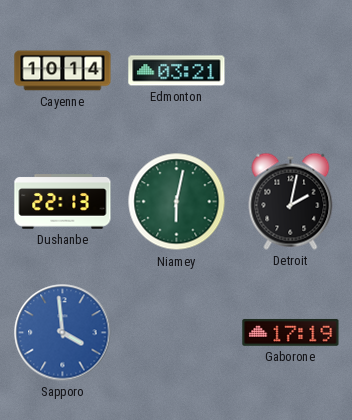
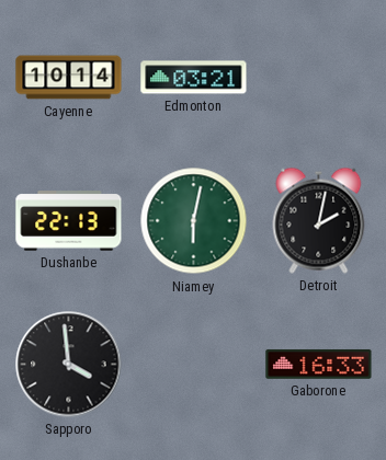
Sapporo dial: blue -> black (69, 365)
Gaborone: 17:19 -> 16:33 (319, 364)
